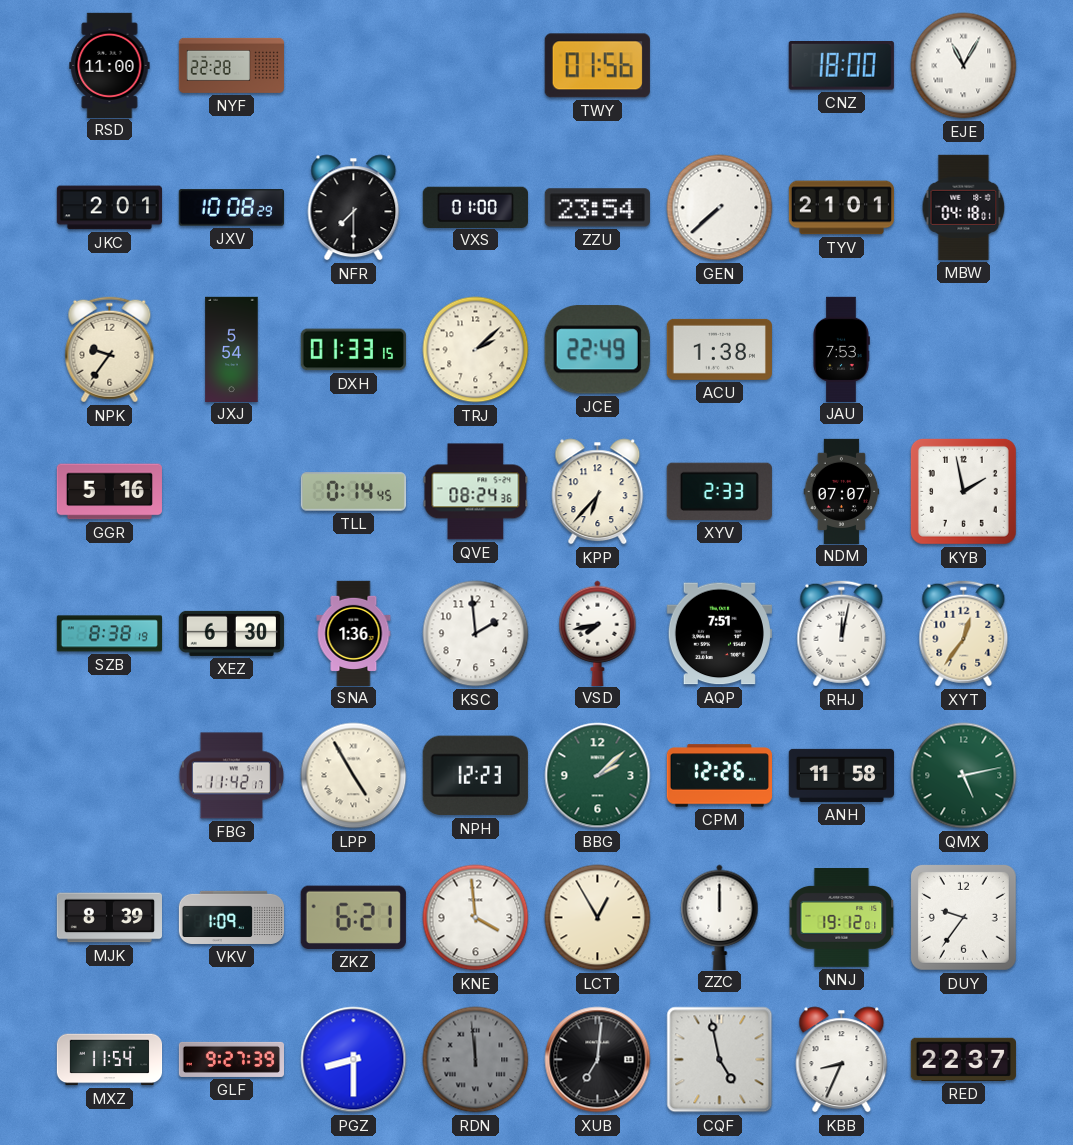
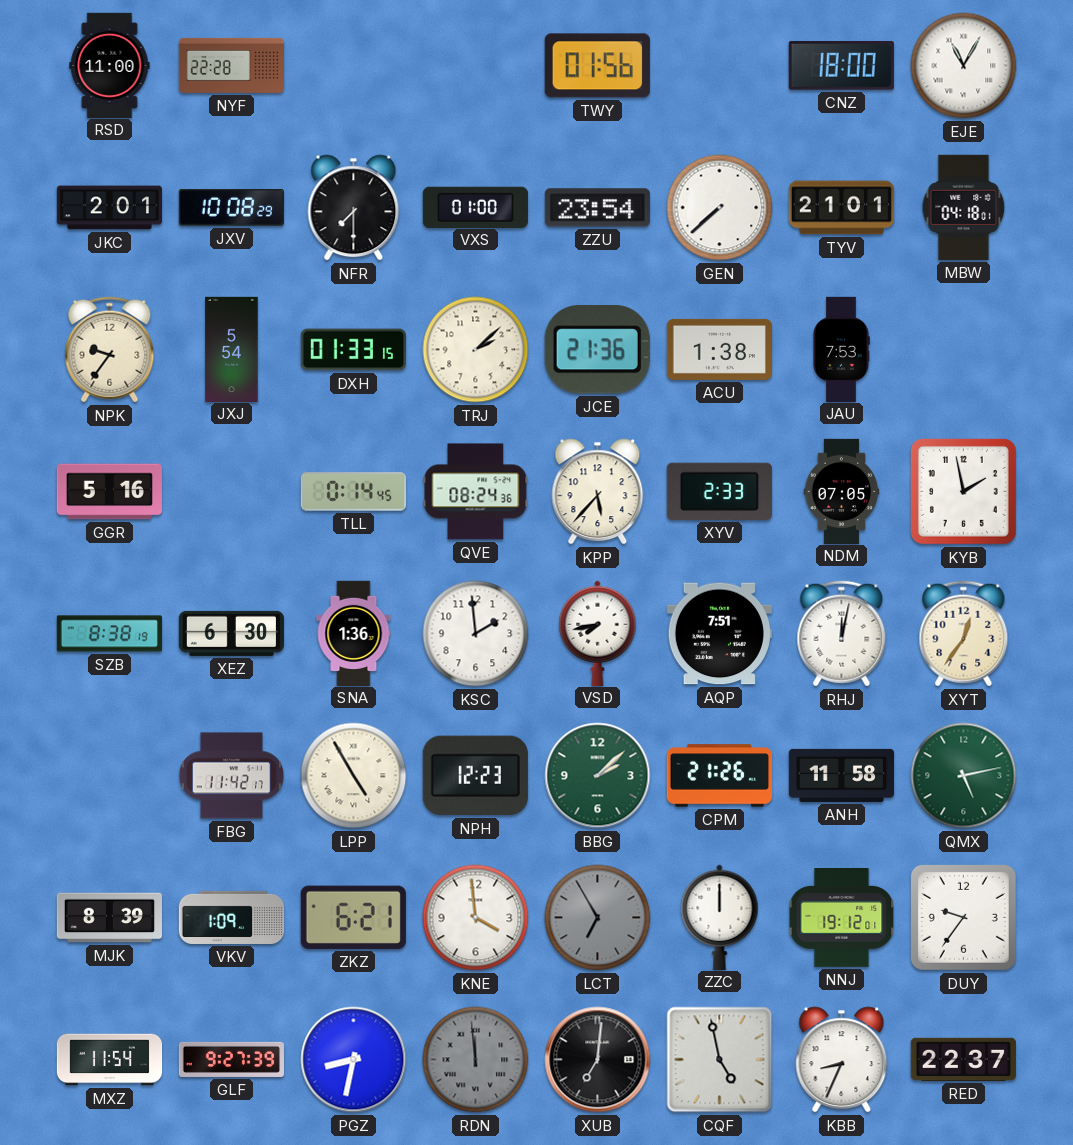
JCE: 22:49 -> 21:36 (597, 350)
KPP: 6:37 -> 5:37 (598, 492)
NDM: 07:07 -> 07:05 (842, 491)
CPM: 12:26 -> 21:26 (719, 776)
LCT: 12:55 -> 6:55 (598, 918)
LCT dial: cream -> grey (598, 918)
PGZ: 8:30 -> 8:32 (354, 1060)
